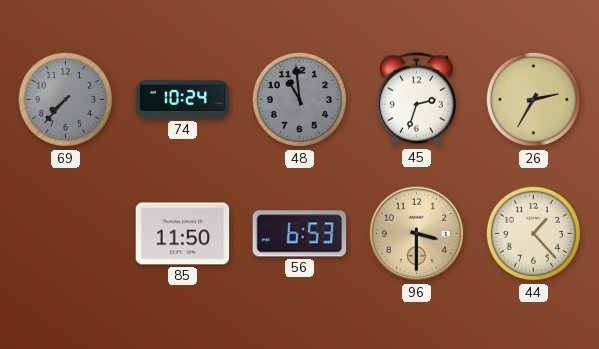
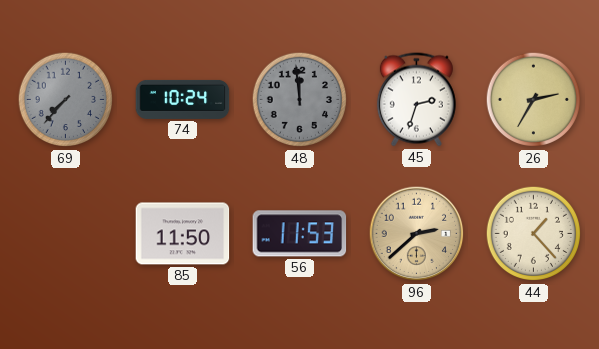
48: 10:59 -> 11:59 (300, 100)
56: 6:53 -> 11:53 (300, 234)
96: 3:30 -> 2:38 (417, 234)
